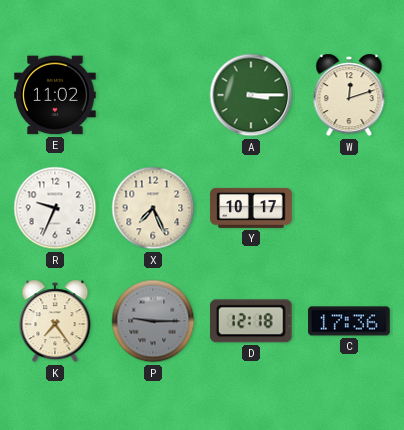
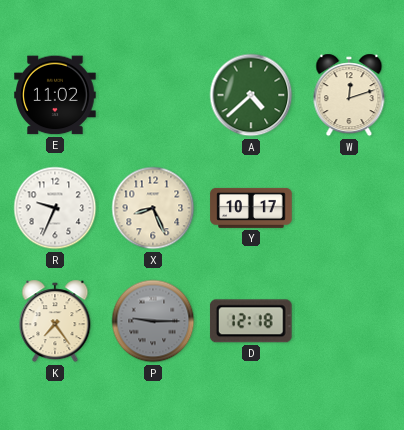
A: 3:15 -> 4:38 (251, 95)
X: 7:26 -> 8:26 (153, 208)
C: 17:36 -> none (349, 321)
